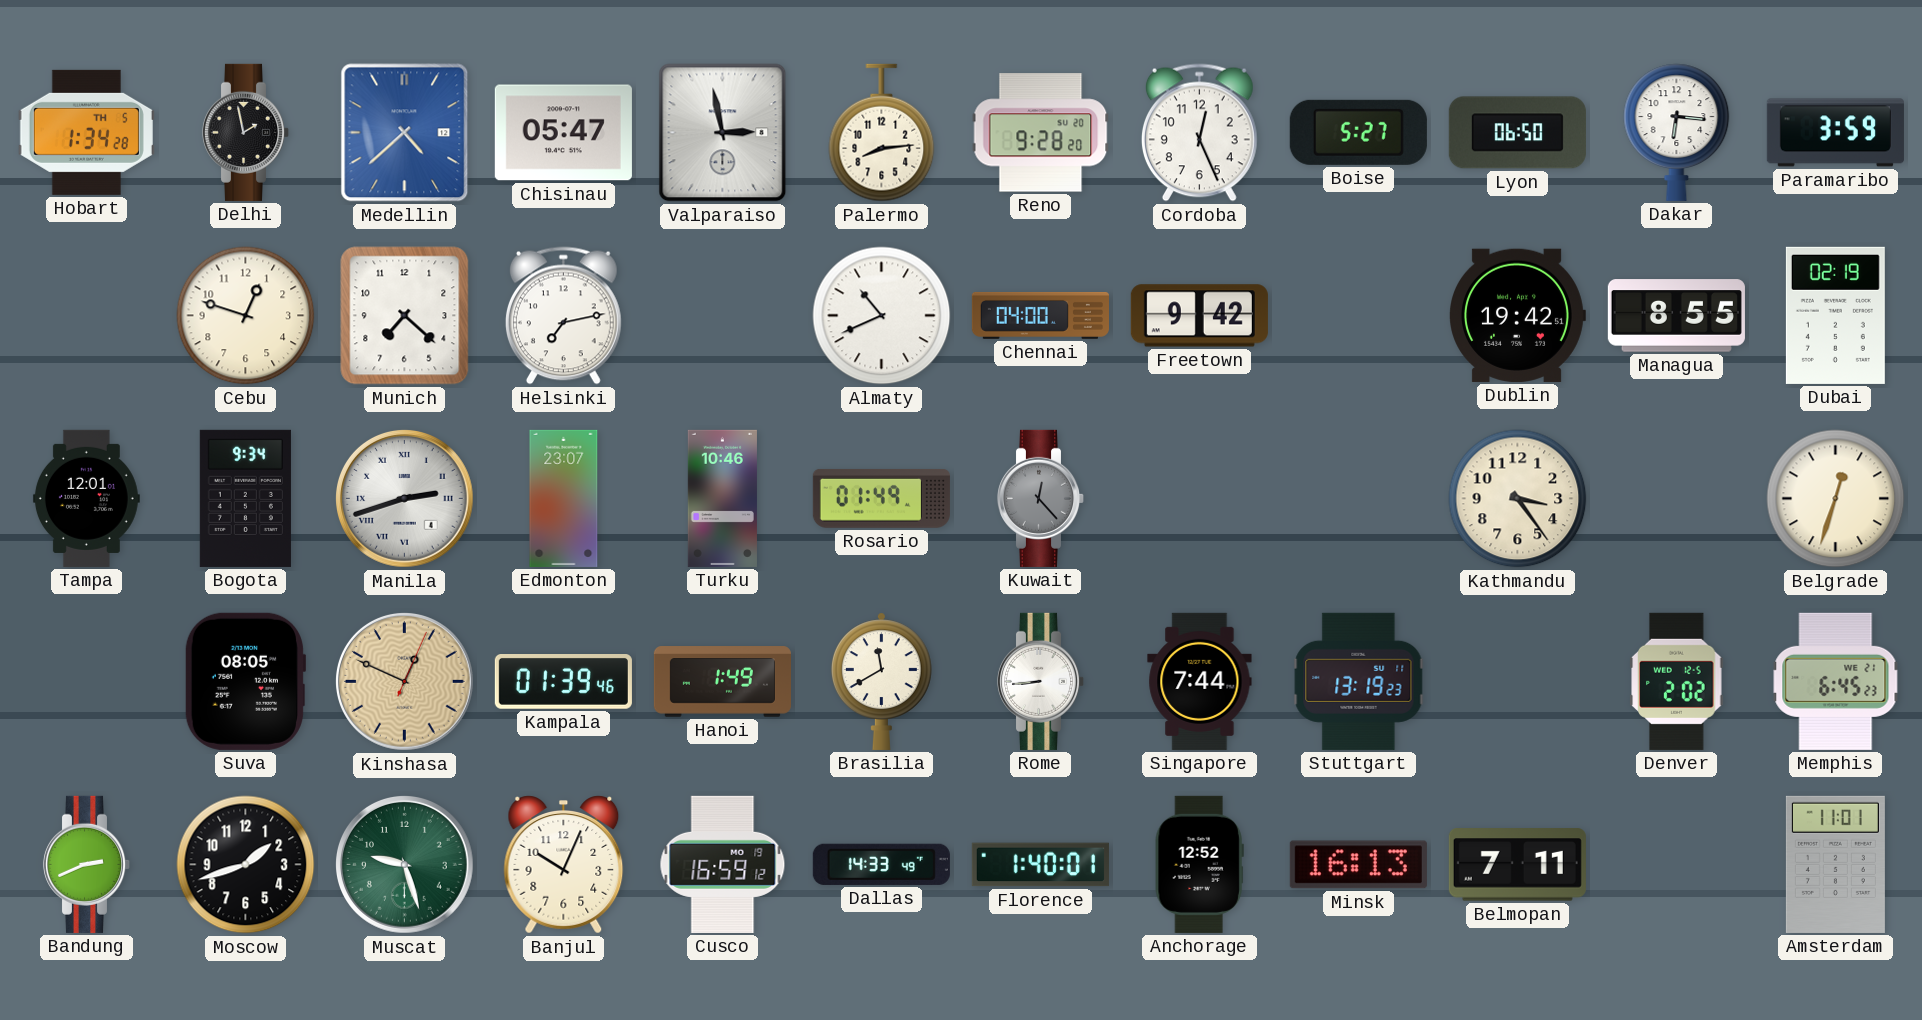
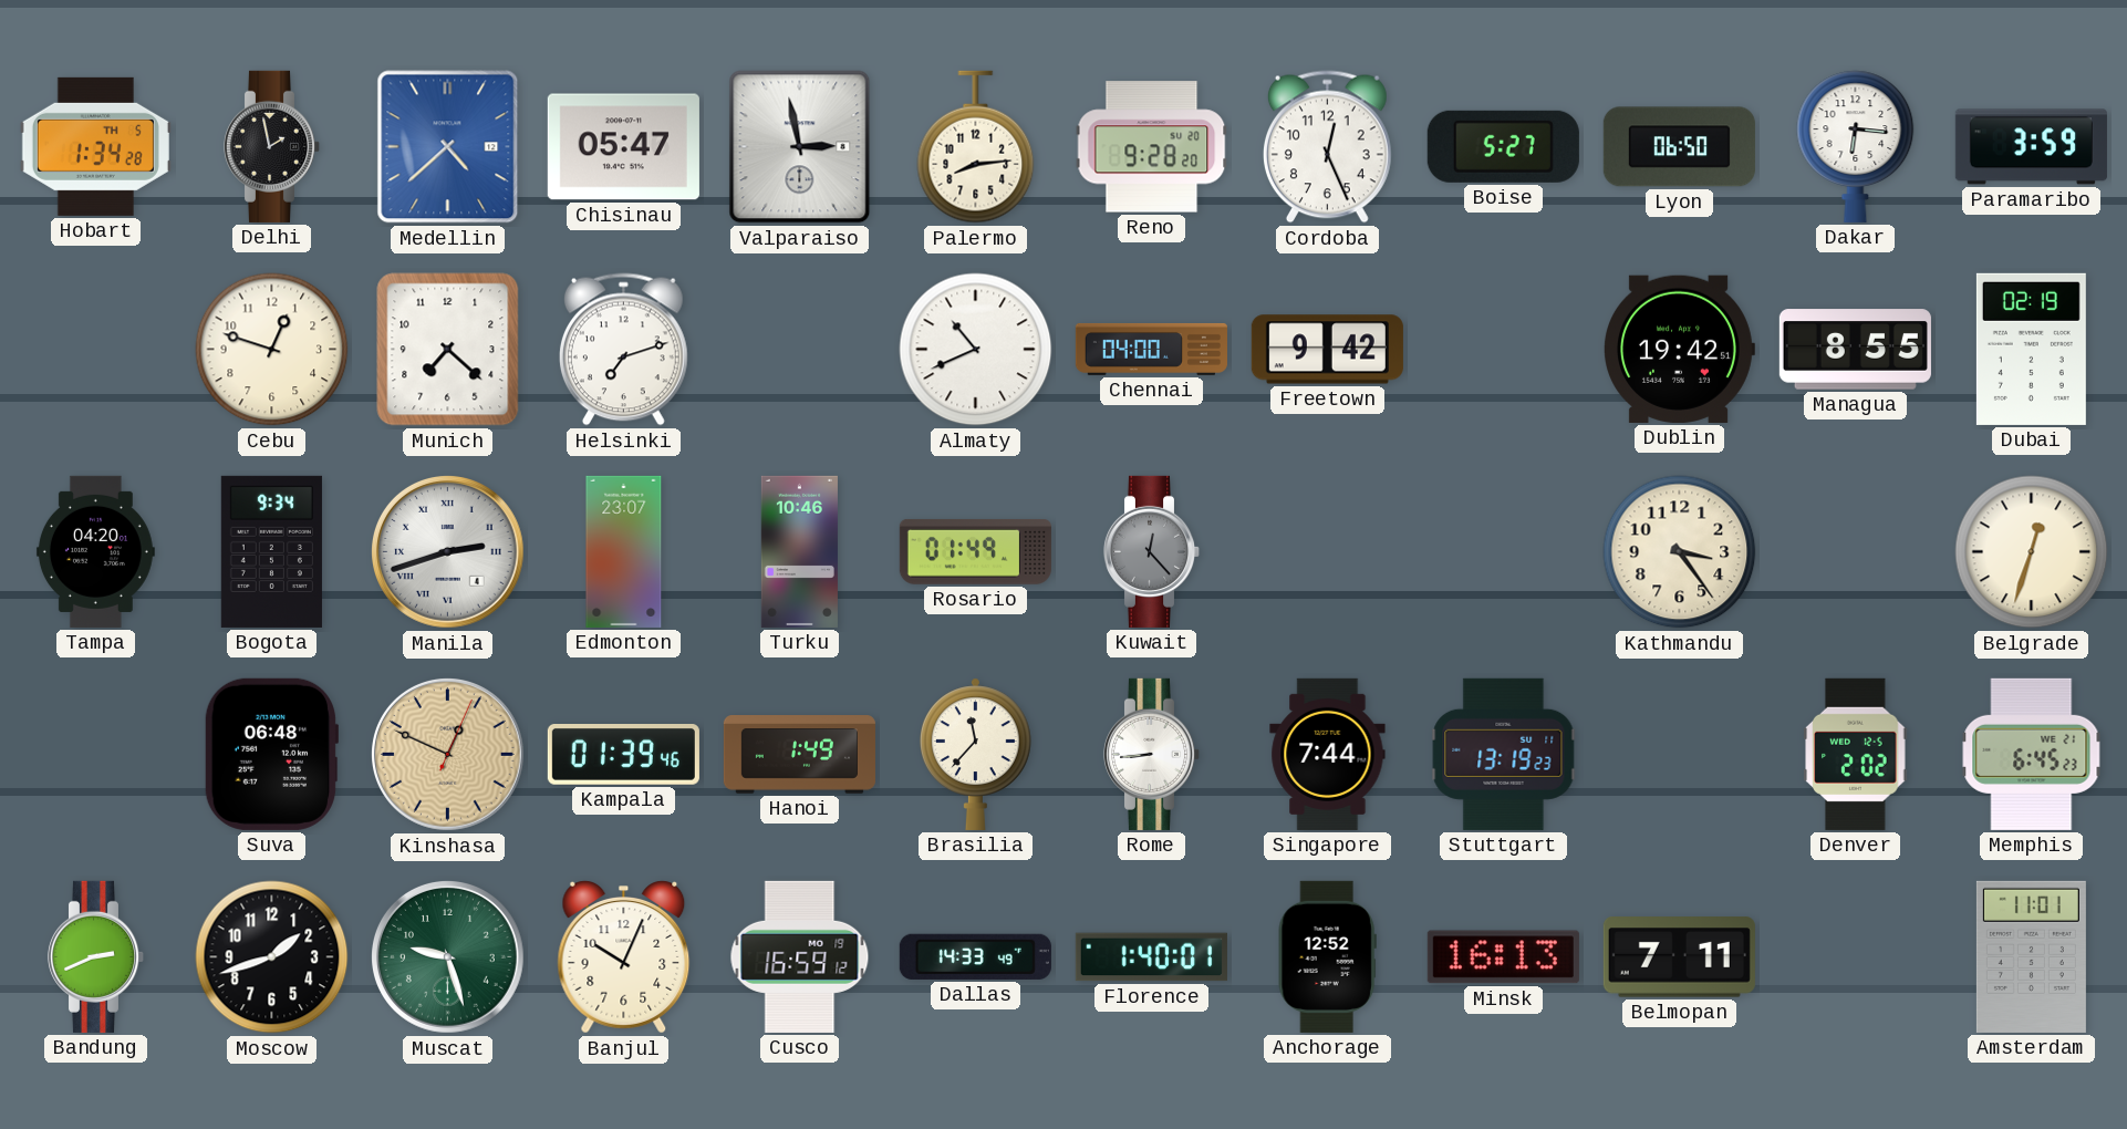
Helsinki: 7:13 -> 7:12 (623, 350)
Tampa: 12:01 -> 04:20 (95, 551)
Suva: 08:05 -> 06:48 (270, 754)
Brasilia: 11:40 -> 11:37 (975, 754)
